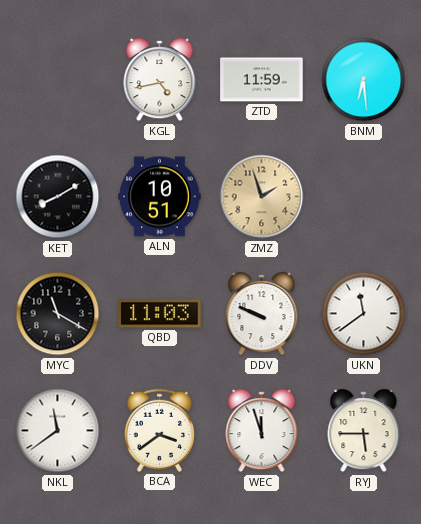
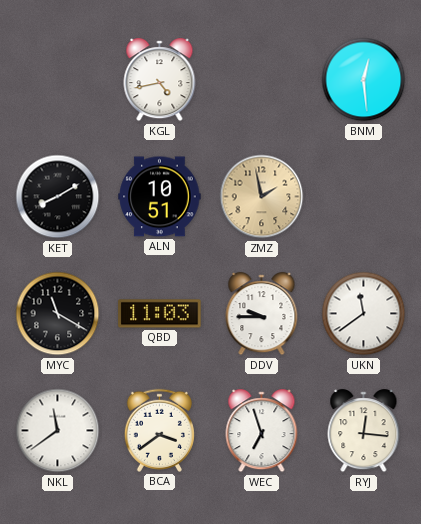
ZTD: 11:59 -> none (262, 80)
BNM: 6:29 -> 12:29 (364, 80)
ZMZ: 1:57 -> 1:58 (262, 197)
DDV: 9:49 -> 9:45 (262, 314)
WEC: 11:57 -> 6:57 (262, 431)
RYJ: 5:45 -> 12:16 (364, 431)
